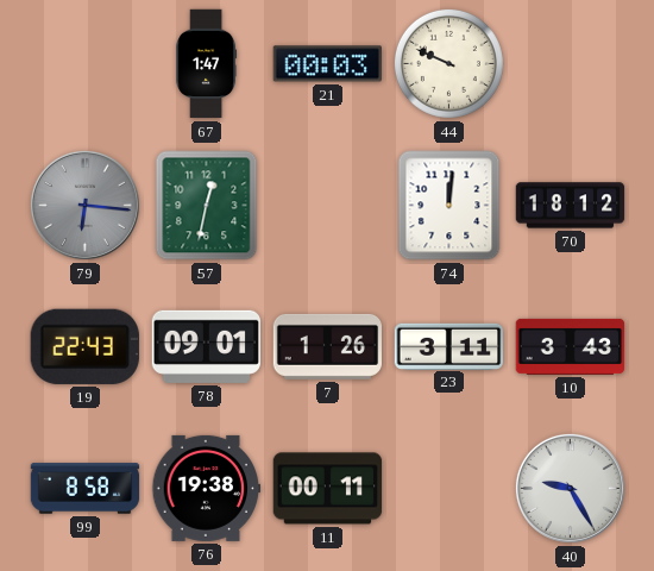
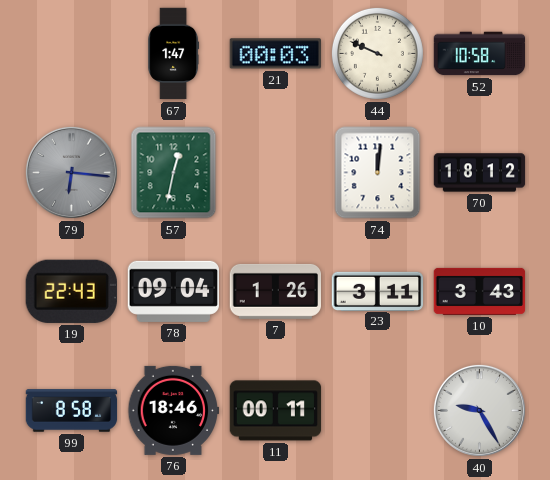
52: none -> 10:58 (480, 54)
78: 09:01 -> 09:04 (173, 291)
76: 19:38 -> 18:46 (174, 410)
